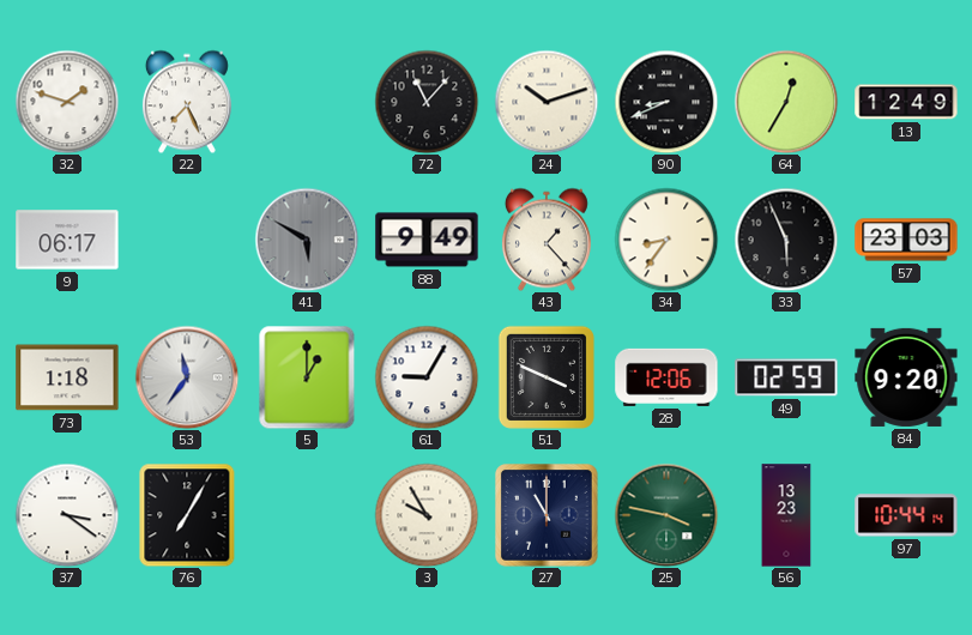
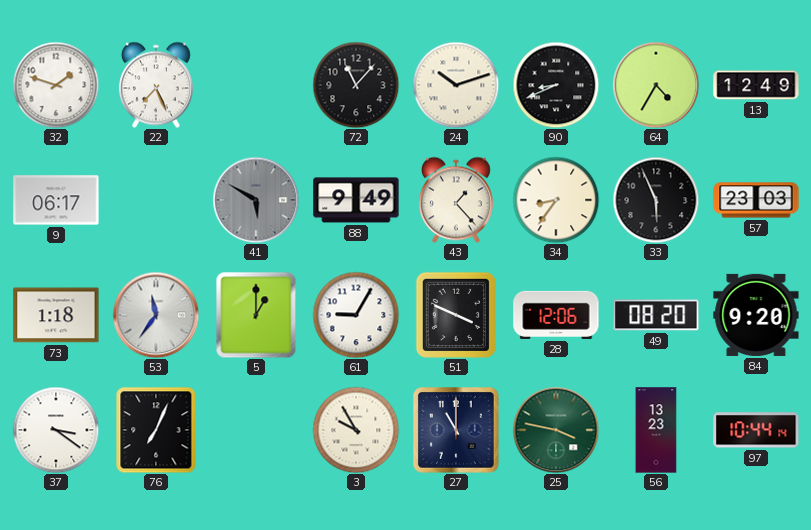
64: 12:35 -> 4:35 (656, 85)
49: 02:59 -> 08:20 (656, 315)
76: 7:05 -> 7:04 (156, 430)
